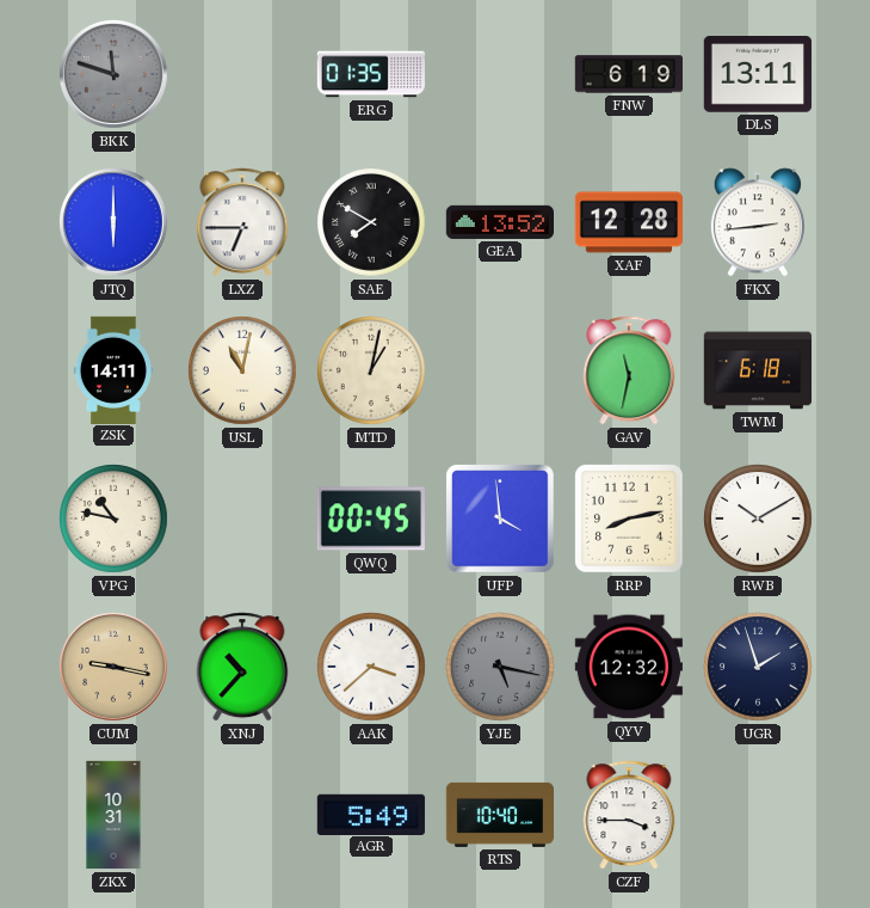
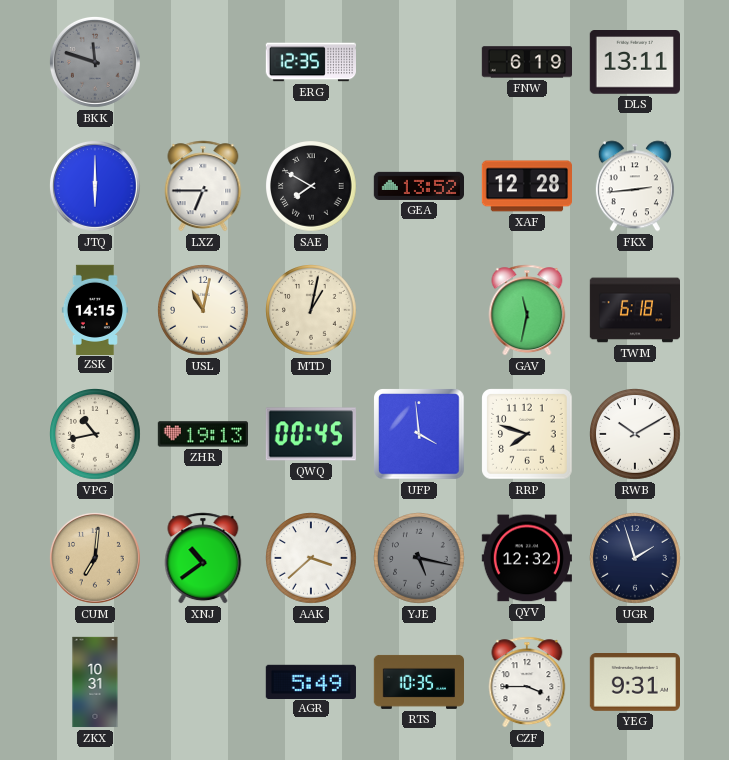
ERG: 01:35 -> 12:35 (310, 62)
ZSK: 14:11 -> 14:15 (95, 309)
VPG: 10:47 -> 10:43 (96, 435)
ZHR: none -> 19:13 (202, 434)
RRP: 8:13 -> 7:48 (527, 434)
CUM: 9:17 -> 7:01 (96, 559)
XNJ: 10:37 -> 10:39 (203, 558)
RTS: 10:40 -> 10:35 (418, 682)
YEG: none -> 9:31 (634, 683)
